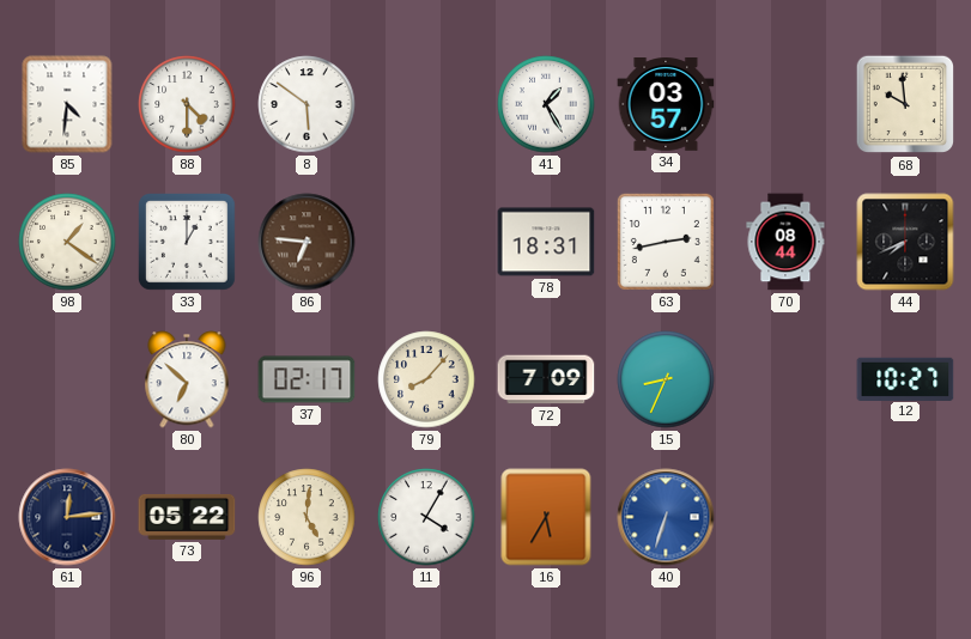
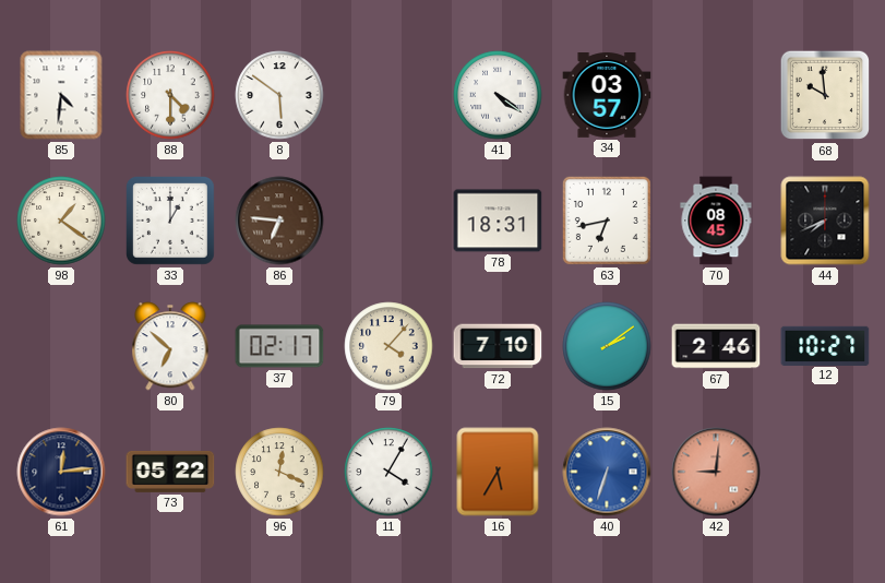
41: 1:25 -> 4:21 (498, 95)
63: 2:43 -> 6:43 (607, 221)
70: 08:44 -> 08:45 (716, 221)
79: 8:07 -> 4:07 (388, 346)
72: 7:09 -> 7:10 (498, 346)
15: 8:34 -> 2:09 (607, 346)
67: none -> 2:46 (716, 346)
96: 5:01 -> 12:19 (279, 472)
42: none -> 9:01 (716, 472)
